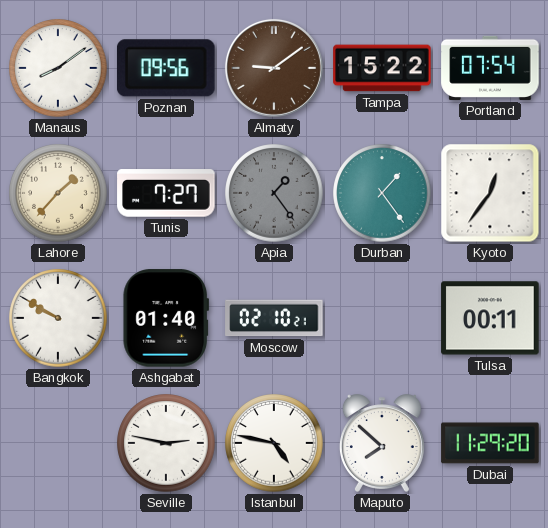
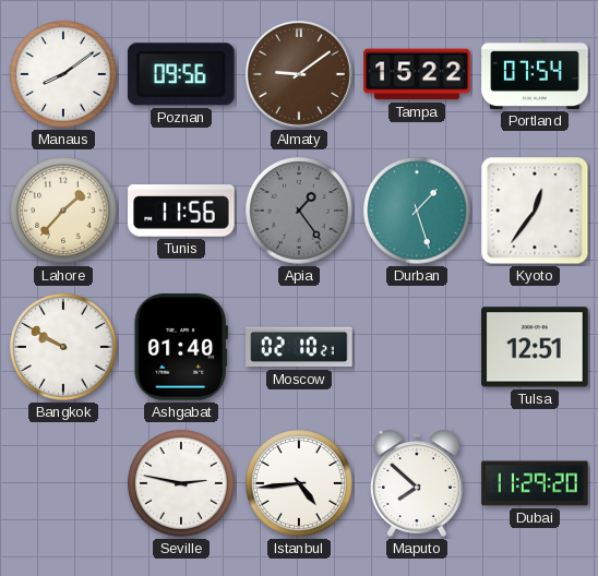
Tunis: 7:27 -> 11:56 (181, 211)
Durban: 1:24 -> 1:27 (417, 211)
Tulsa: 00:11 -> 12:51 (535, 347)
Istanbul: 4:47 -> 4:44 (299, 483)
